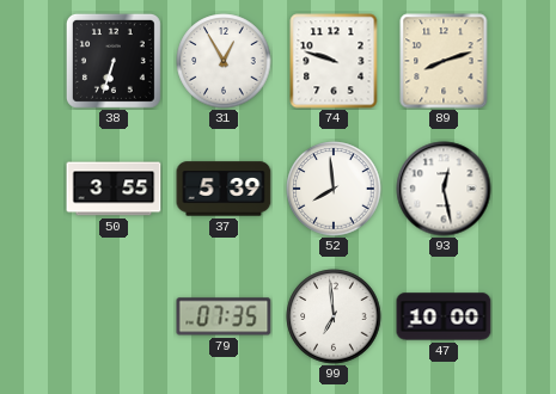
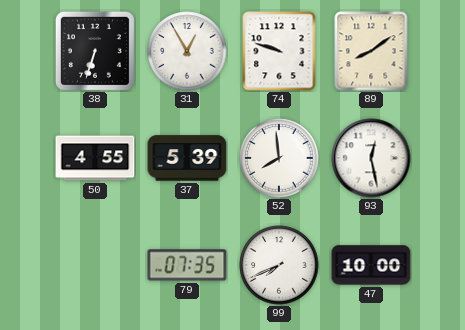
89: 8:12 -> 8:09 (371, 51)
50: 3:55 -> 4:55 (95, 158)
99: 6:59 -> 7:41 (279, 265)
